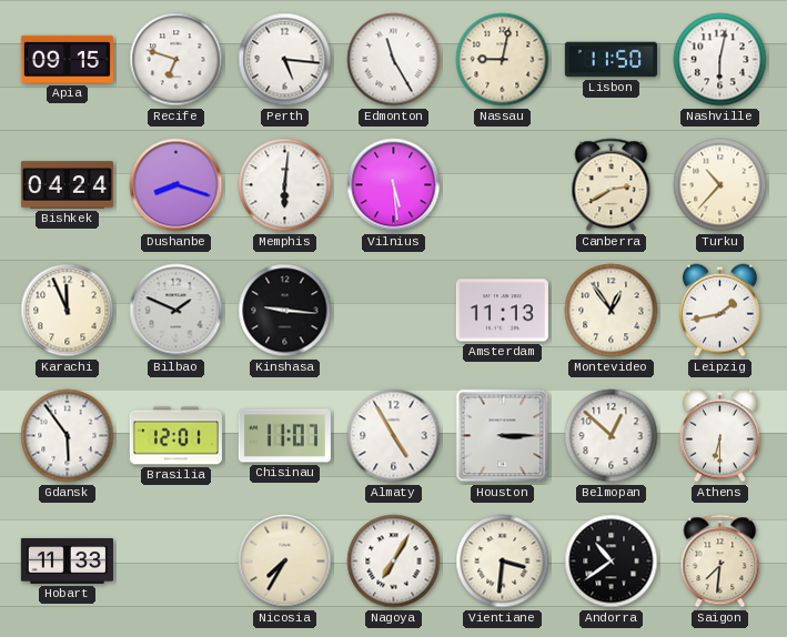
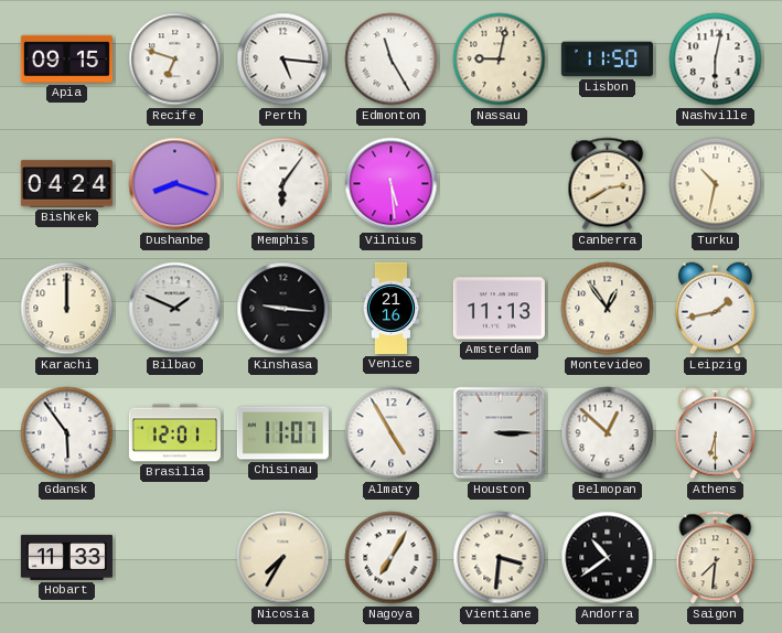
Memphis: 6:01 -> 6:06 (283, 184)
Turku: 10:37 -> 10:32 (716, 184)
Karachi: 11:56 -> 12:00 (67, 309)
Venice: none -> 21:16 (392, 308)
